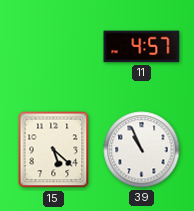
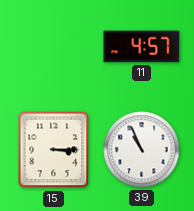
15: 5:22 -> 3:15 (54, 150)
